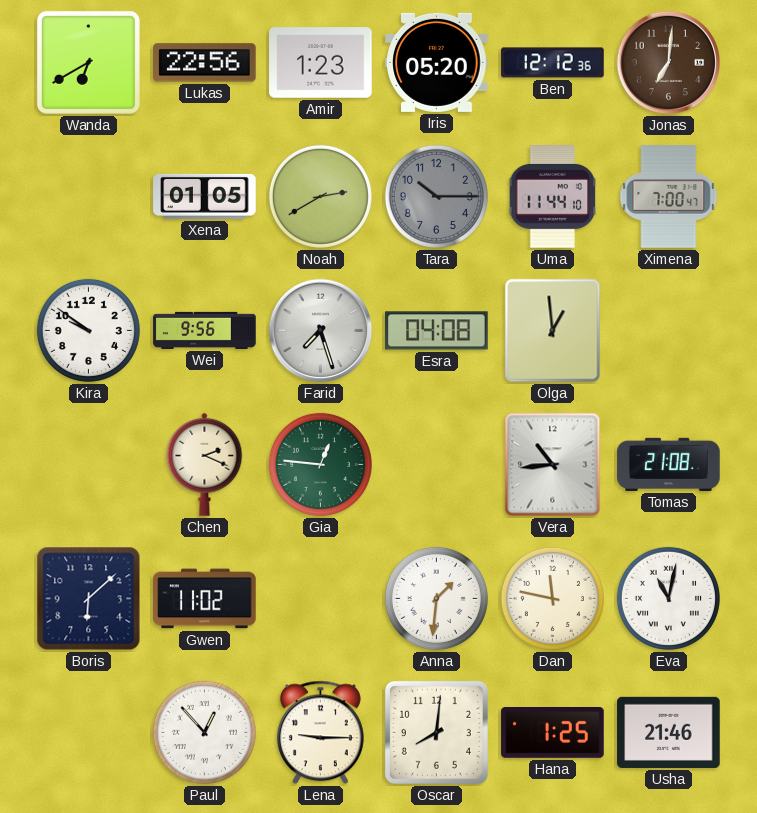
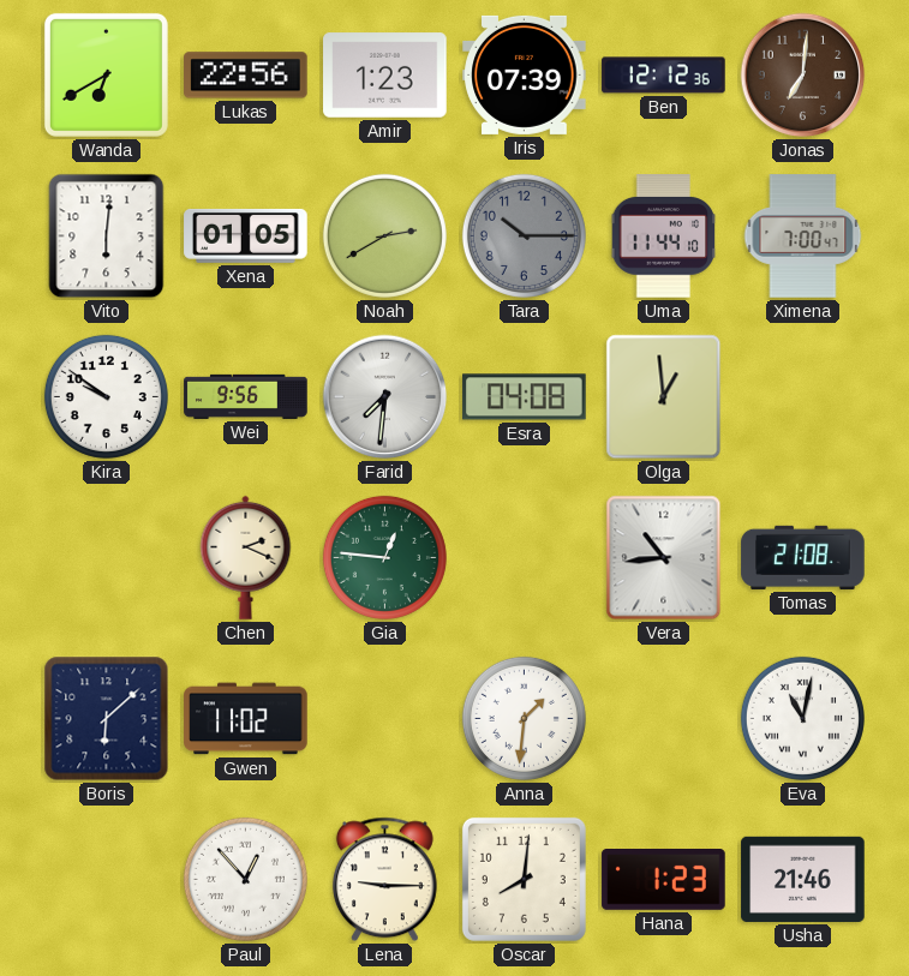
Iris: 05:20 -> 07:39 (525, 74)
Vito: none -> 6:01 (107, 236)
Farid: 7:27 -> 7:31 (385, 397)
Dan: 11:47 -> none (552, 598)
Hana: 1:25 -> 1:23 (664, 880)
